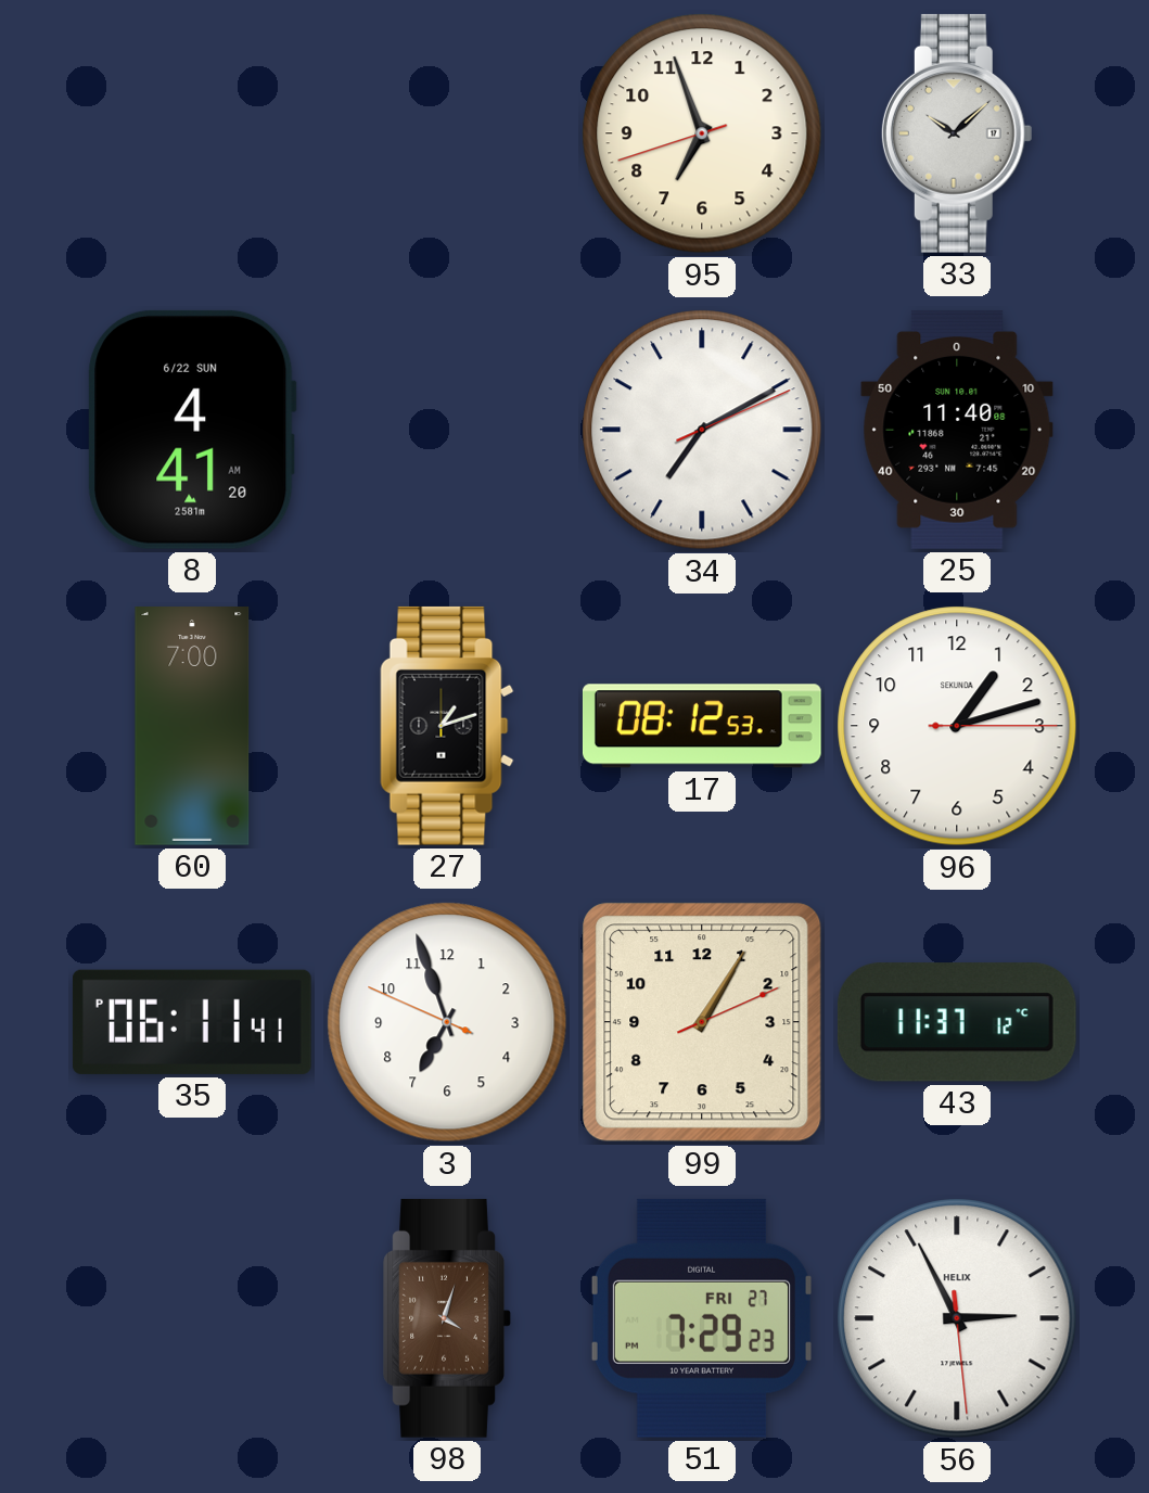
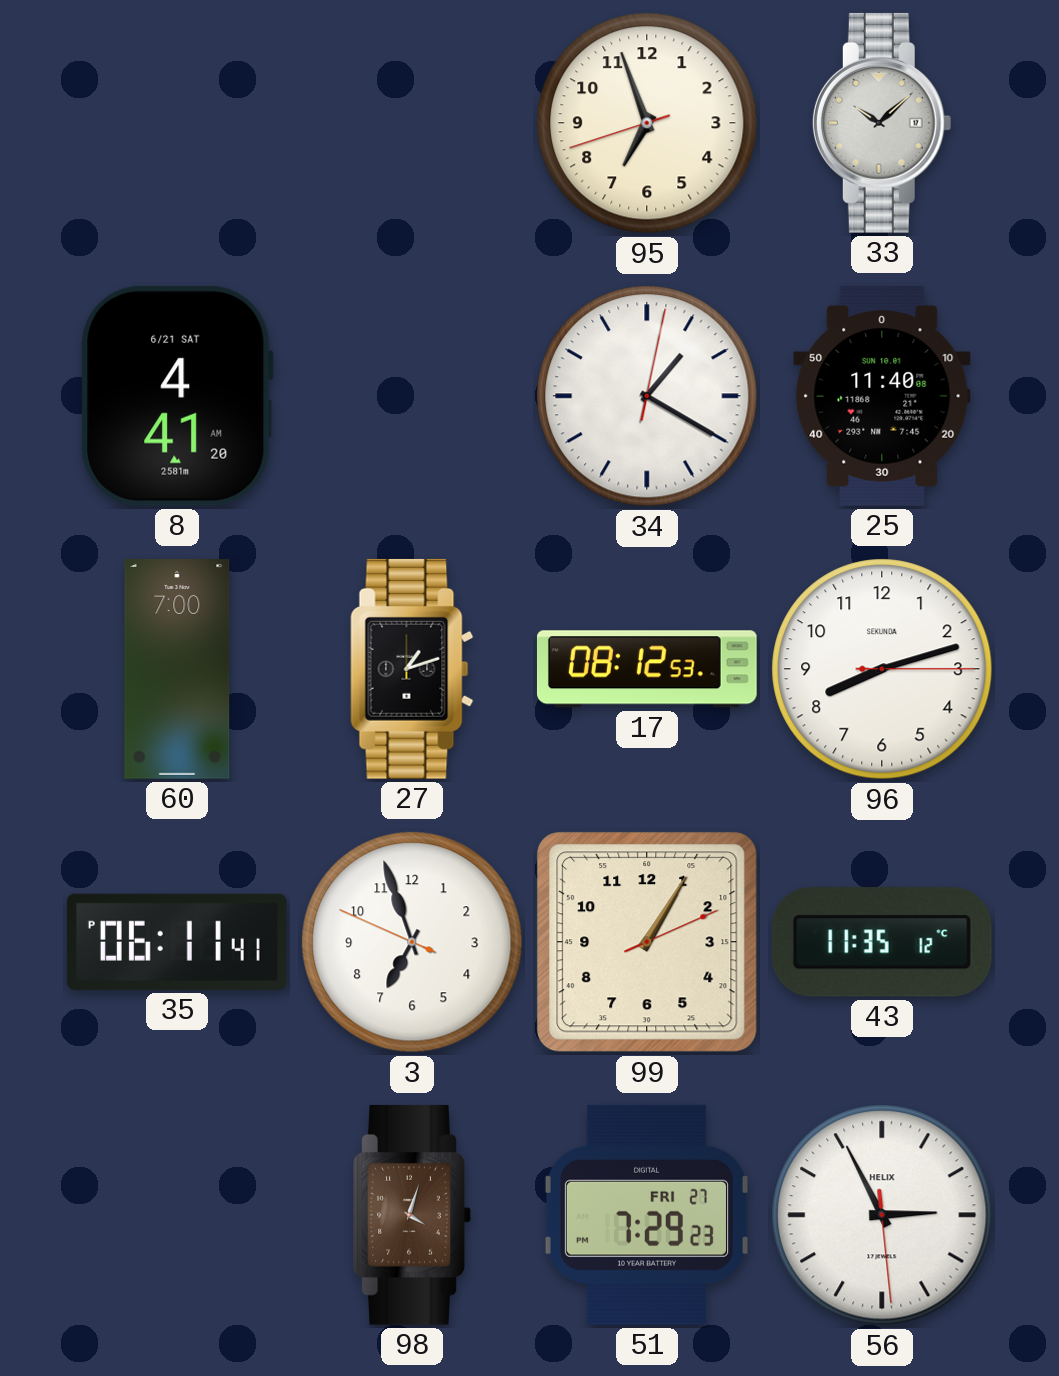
8 date: 6/22 SUN -> 6/21 SAT (177, 396)
34: 7:10 -> 1:20 (647, 396)
96: 1:12 -> 8:12 (882, 669)
43: 11:37 -> 11:35 (882, 942)
